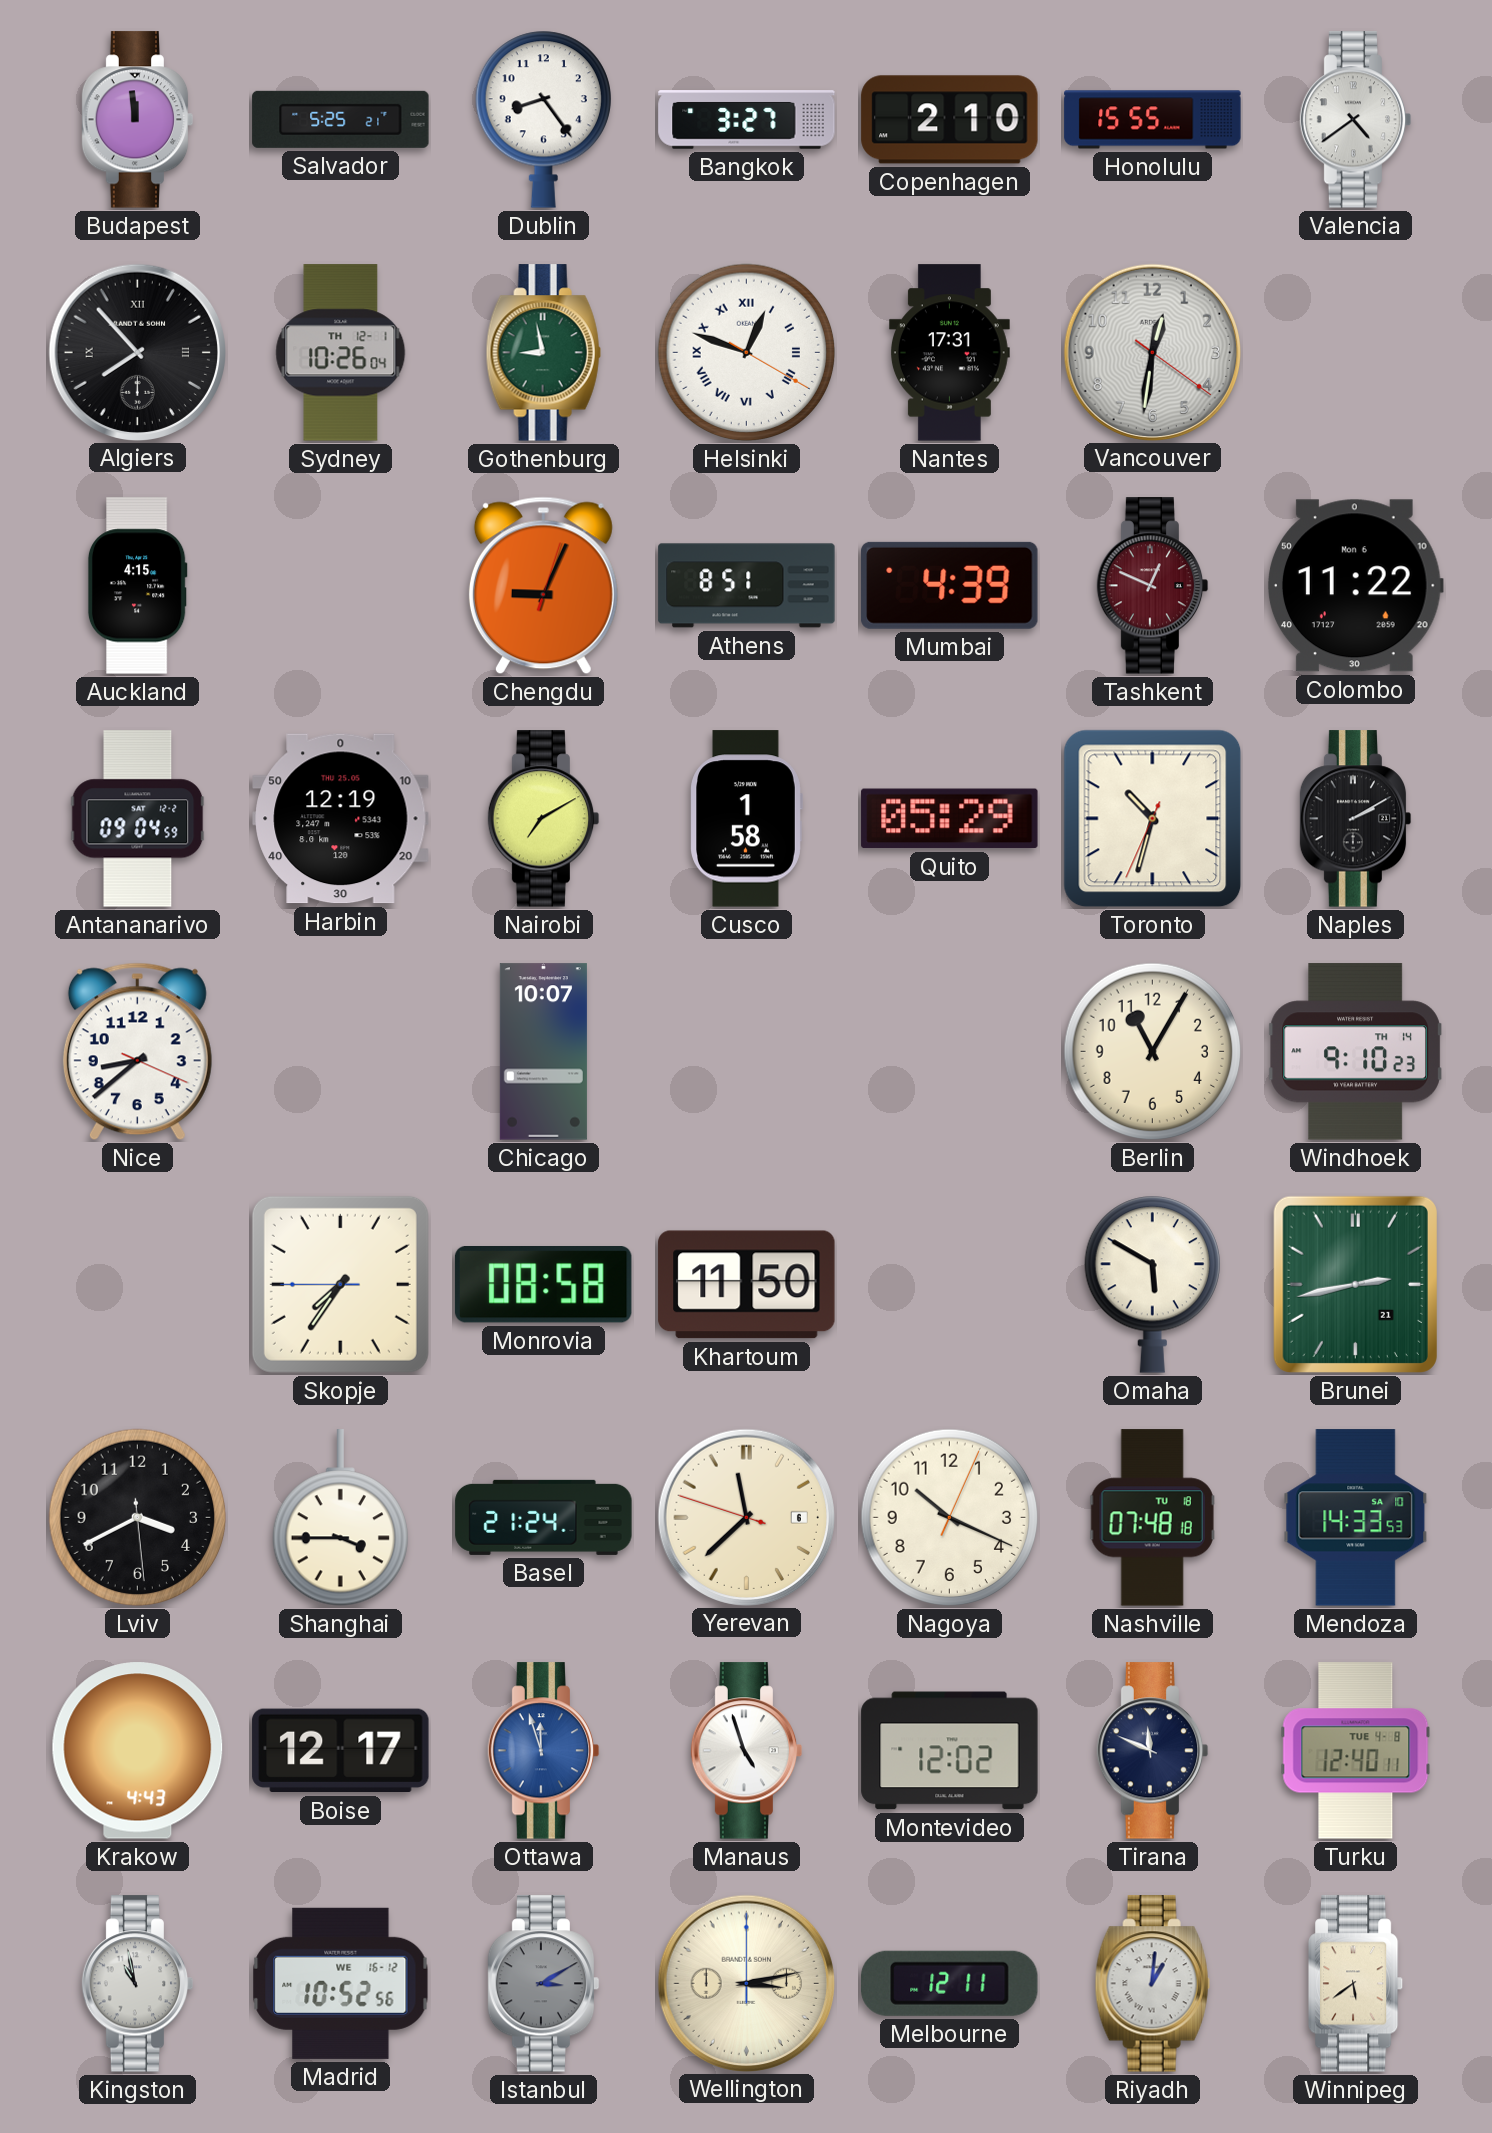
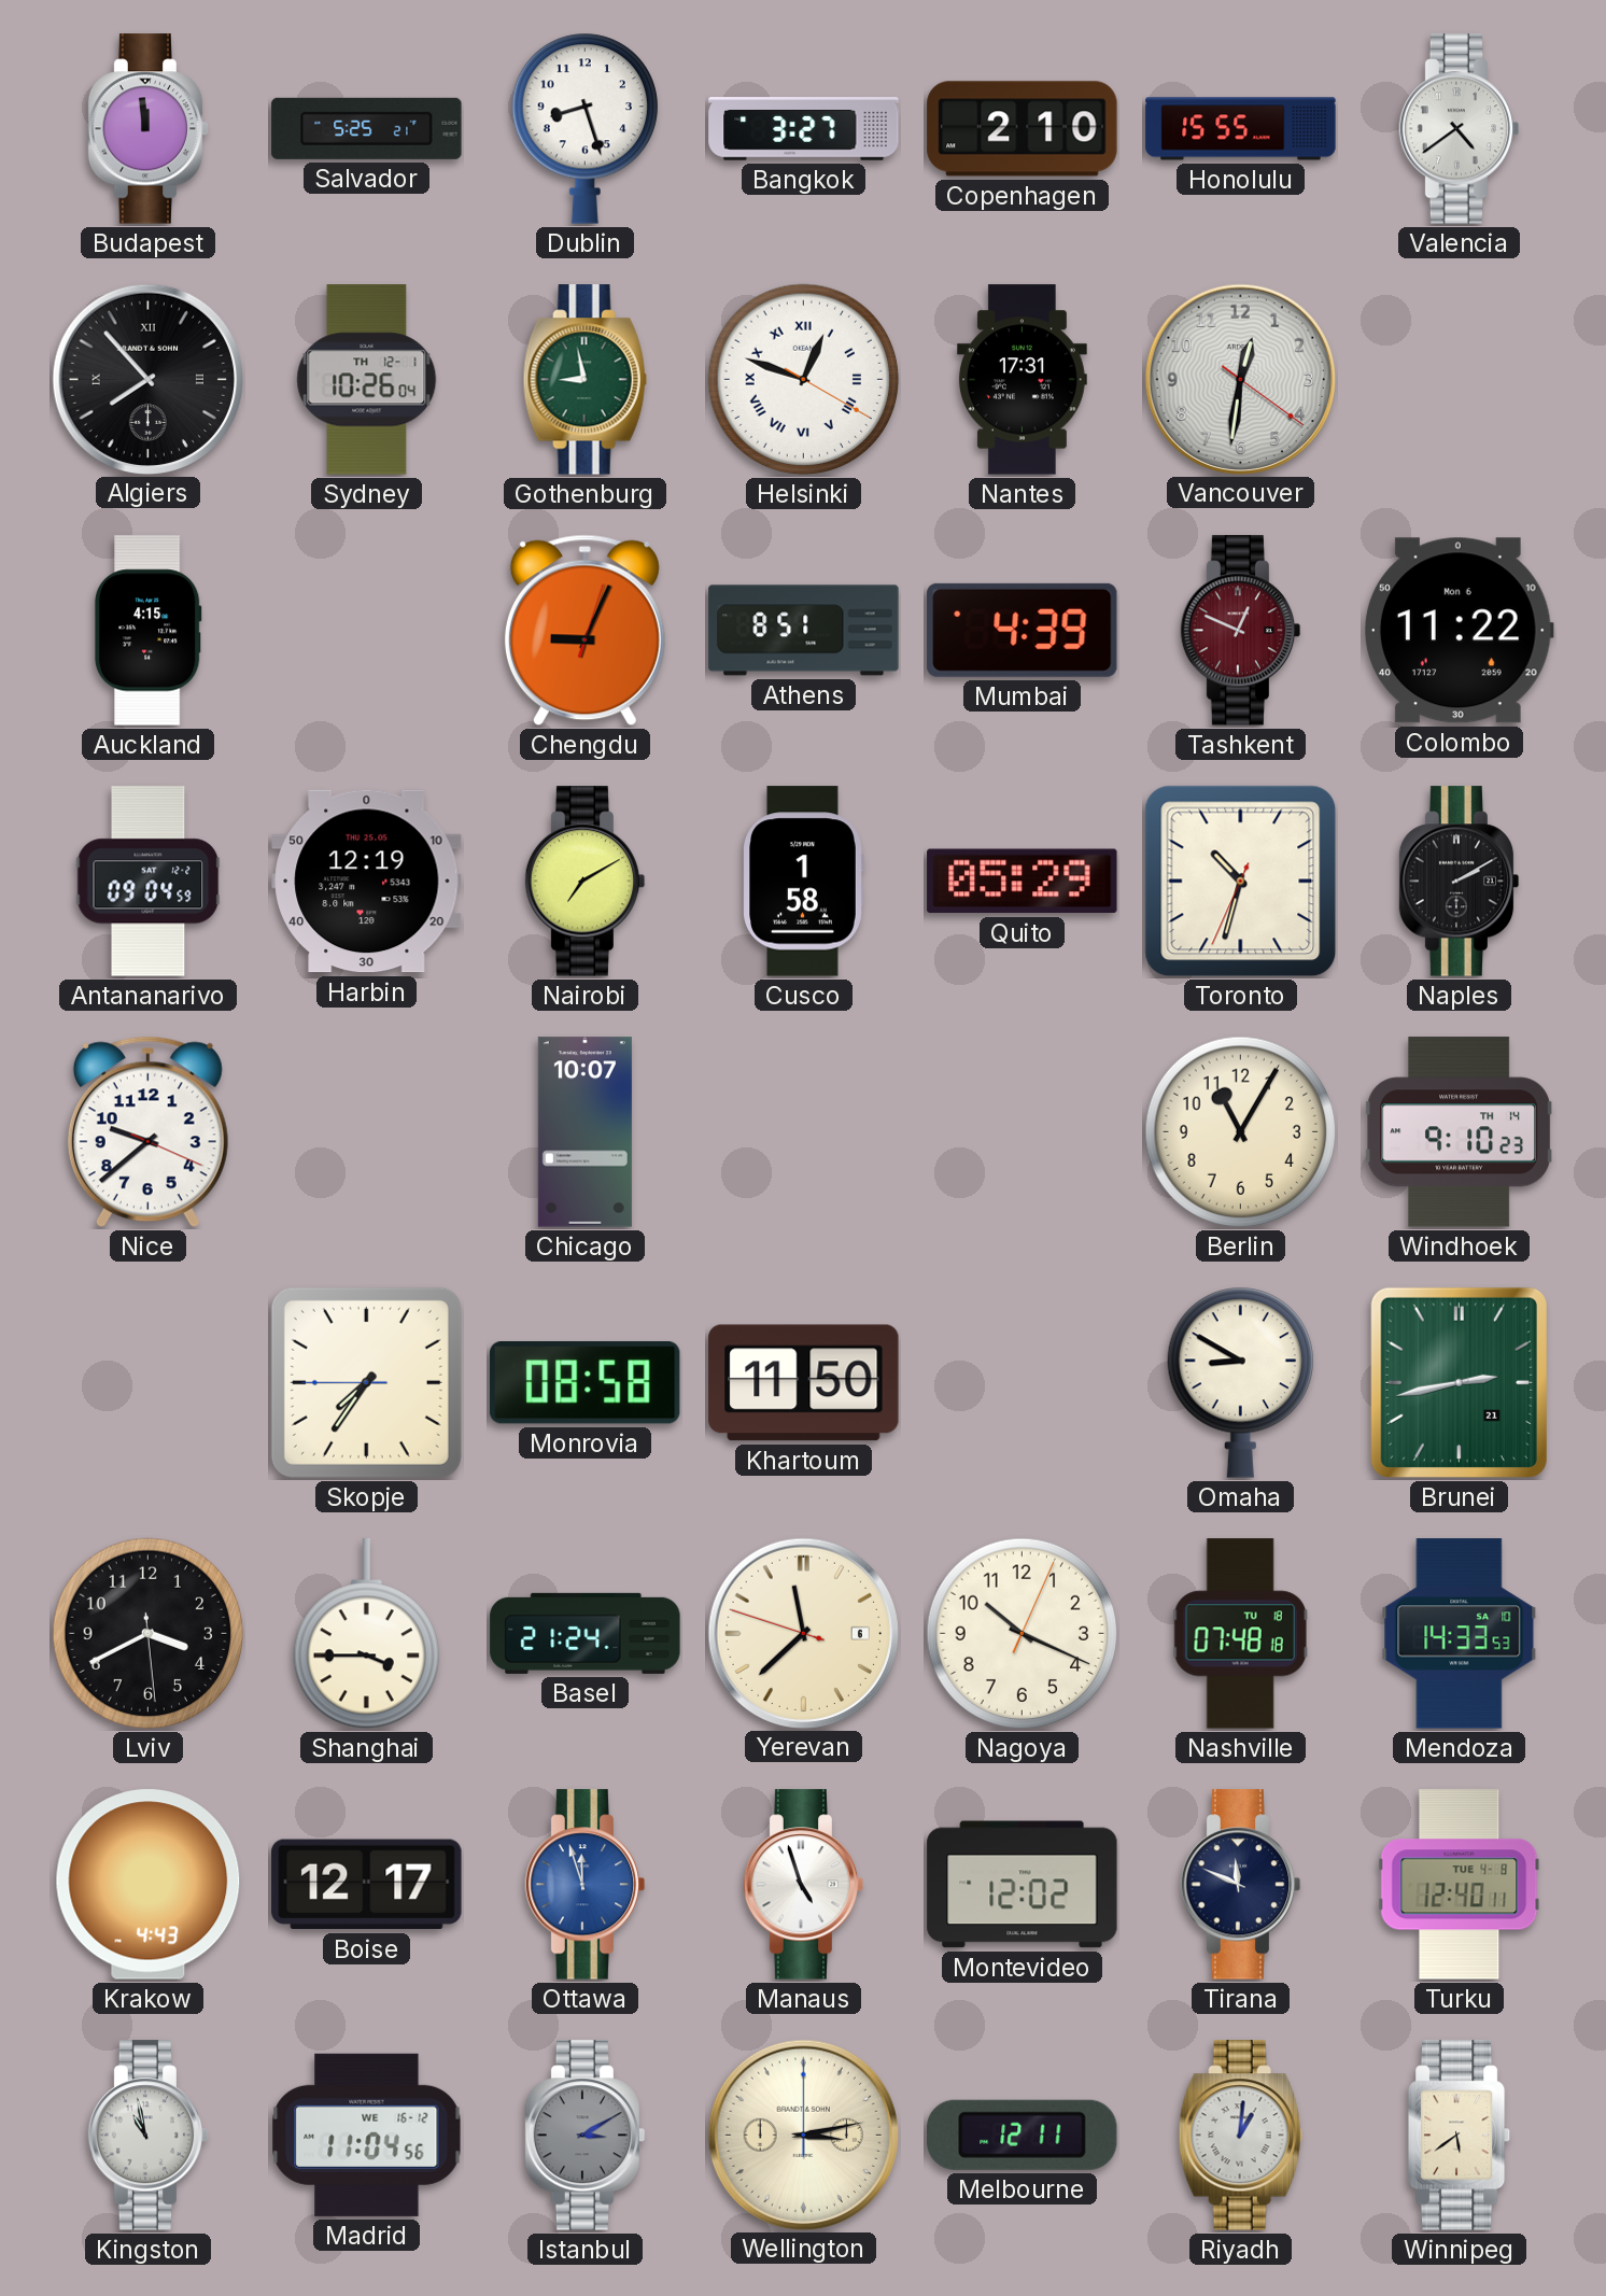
Dublin: 8:24 -> 8:27 (584, 128)
Nice: 8:38 -> 9:38 (147, 1132)
Omaha: 5:50 -> 8:50 (1240, 1382)
Madrid: 10:52 -> 11:04 (367, 2135)
